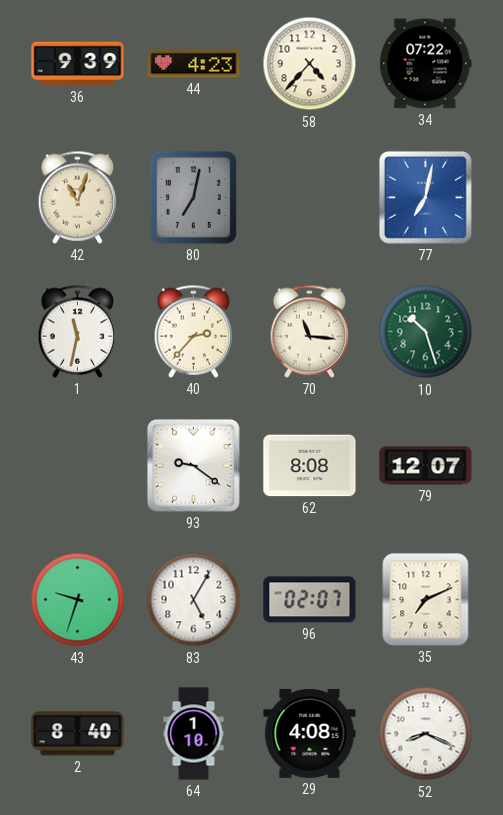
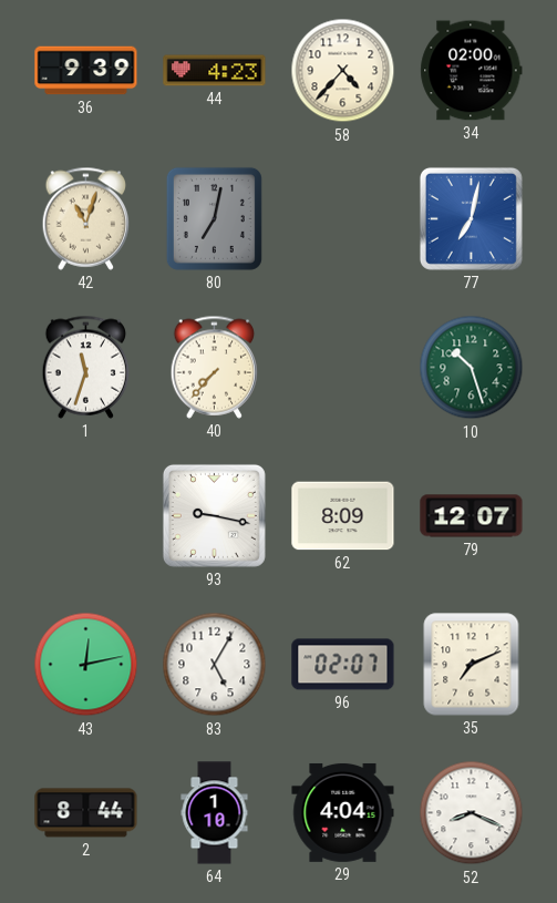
34: 07:22 -> 02:00 (472, 71)
1: 11:32 -> 11:33 (86, 367)
40: 2:37 -> 7:37 (215, 367)
70: 11:16 -> none (310, 331)
93: 9:21 -> 9:17 (214, 515)
62: 8:08 -> 8:09 (343, 516)
43: 9:33 -> 12:13 (86, 665)
2: 8:40 -> 8:44 (86, 813)
29: 4:08 -> 4:04 (343, 812)
